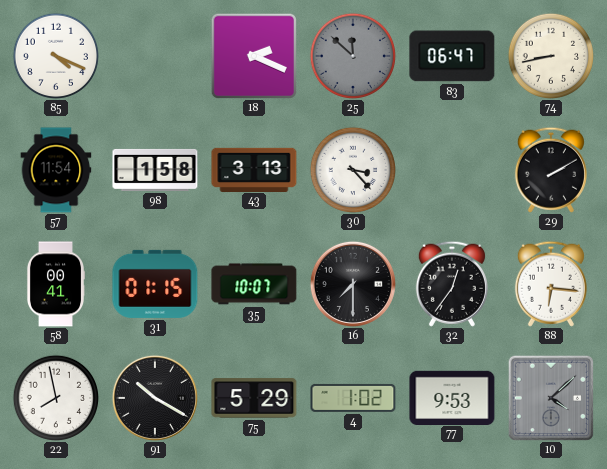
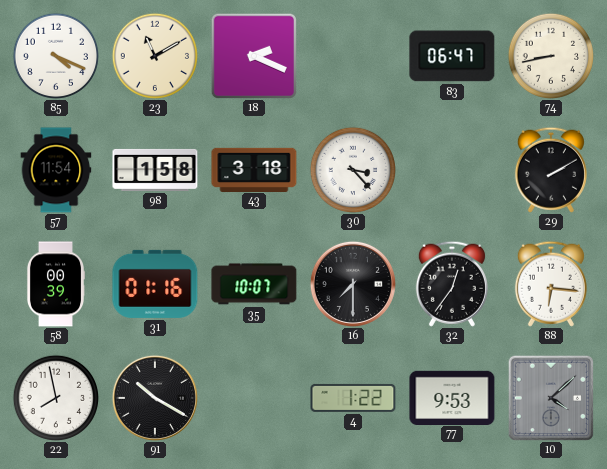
23: none -> 11:10 (154, 55)
25: 11:52 -> none (352, 55)
43: 3:13 -> 3:18 (254, 169)
58: 00:41 -> 00:39 (55, 284)
31: 01:15 -> 01:16 (155, 284)
75: 5:29 -> none (254, 398)
4: 1:02 -> 1:22 (353, 398)
